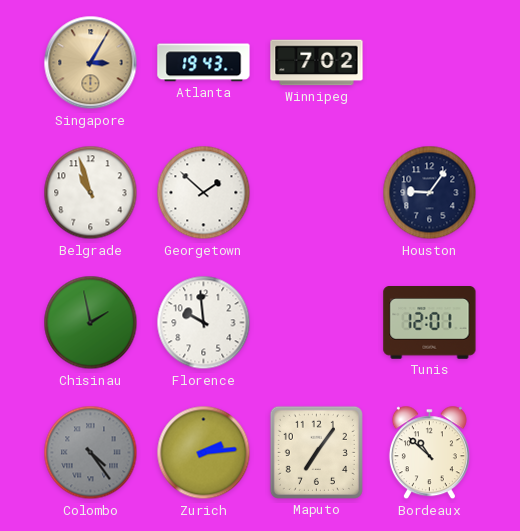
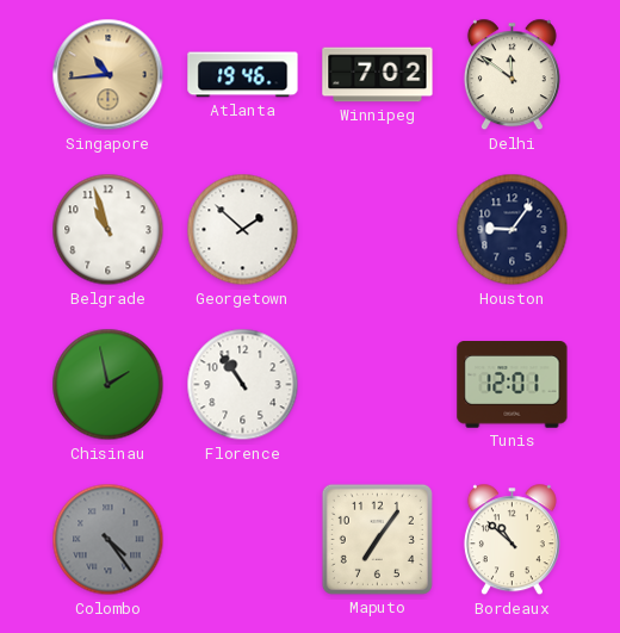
Singapore: 3:05 -> 10:44 (108, 75)
Atlanta: 19:43 -> 19:46 (243, 75)
Delhi: none -> 11:51 (511, 75)
Florence: 9:59 -> 10:54 (243, 385)
Zurich: 2:14 -> none (204, 453)
